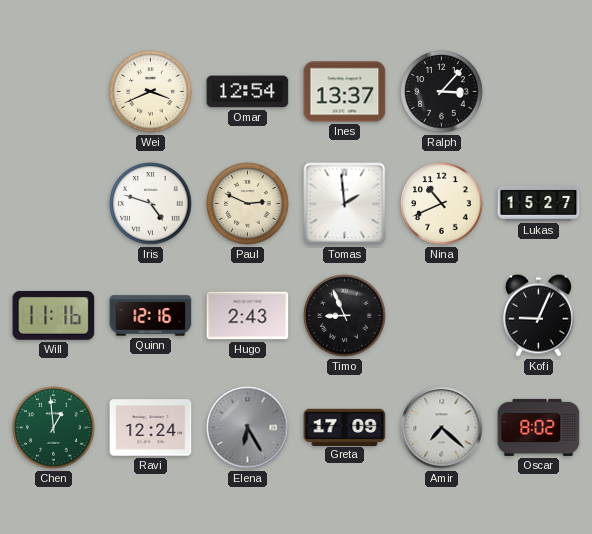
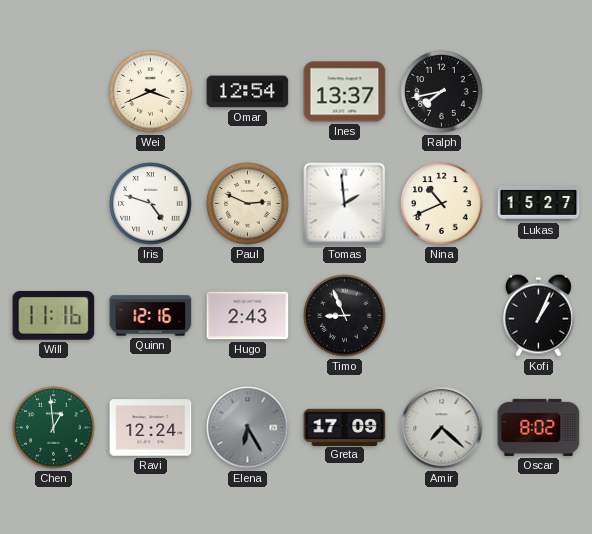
Ralph: 3:07 -> 7:43 (442, 92)
Kofi: 9:04 -> 1:04 (538, 315)
